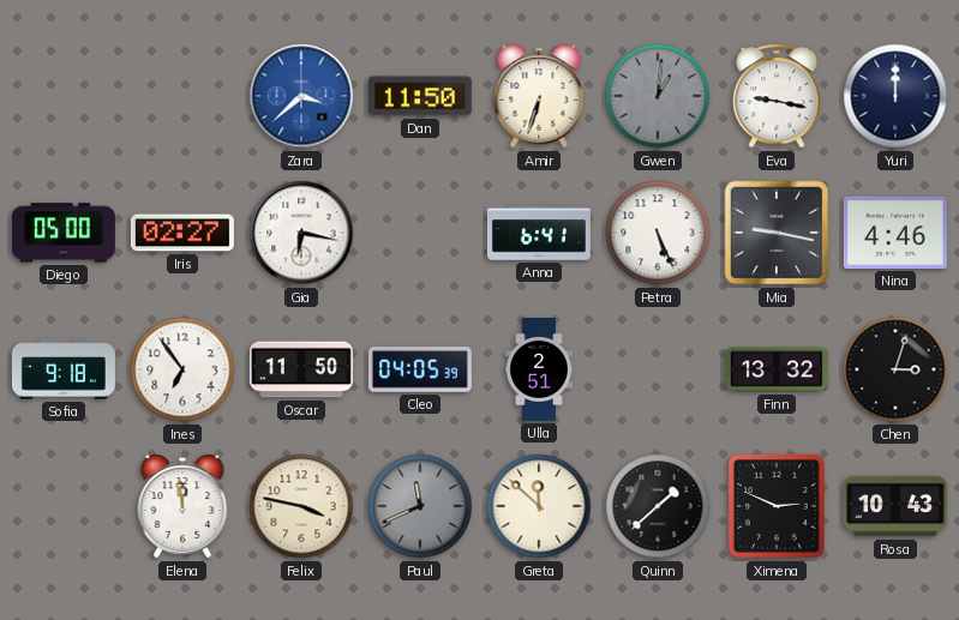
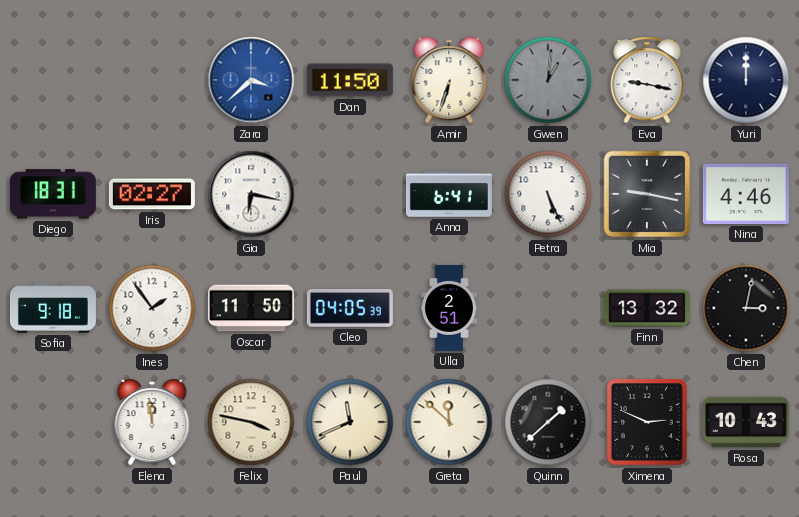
Diego: 05:00 -> 18:31 (53, 194)
Ines: 6:54 -> 1:54 (152, 308)
Chen: 3:03 -> 3:02 (746, 308)
Paul dial: grey -> cream (350, 422)
